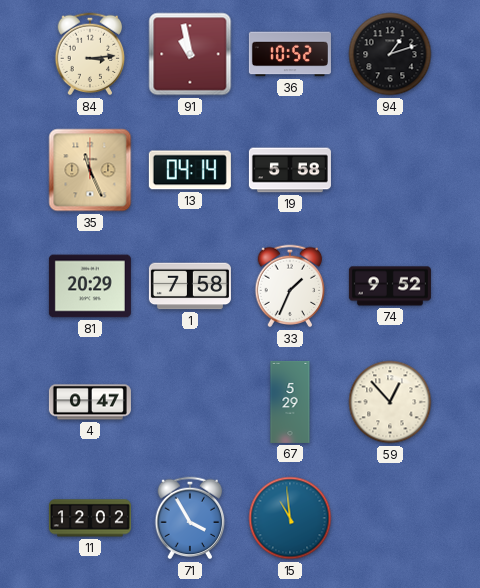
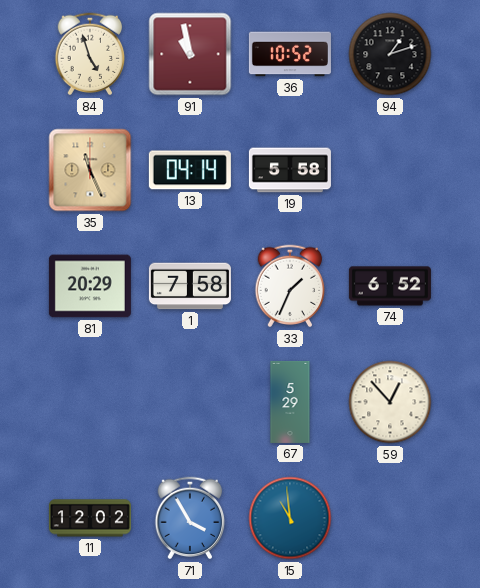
84: 3:14 -> 4:57 (90, 54)
74: 9:52 -> 6:52 (390, 286)
4: 0:47 -> none (90, 402)
